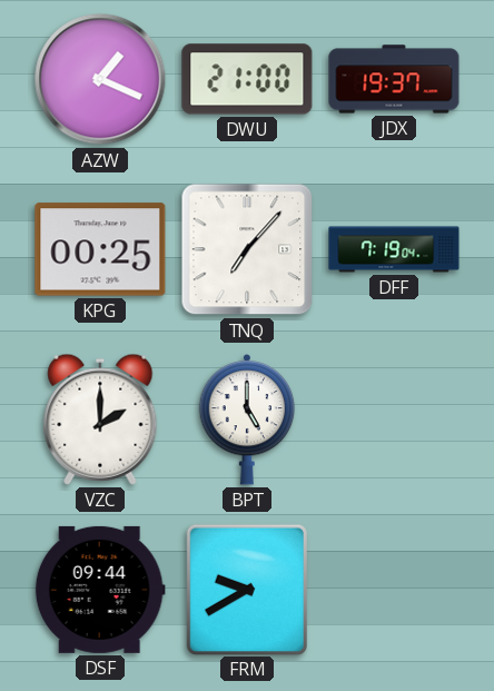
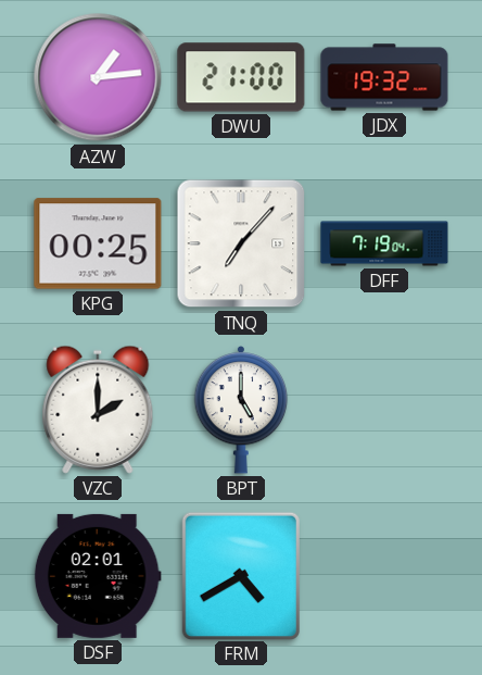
AZW: 1:19 -> 1:14 (98, 77)
JDX: 19:37 -> 19:32 (384, 77)
DSF: 09:44 -> 02:01 (98, 576)
FRM: 9:40 -> 4:40 (240, 575)
